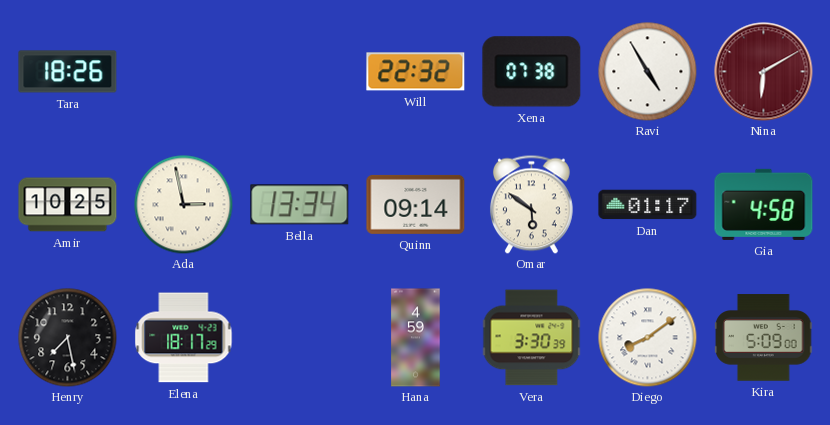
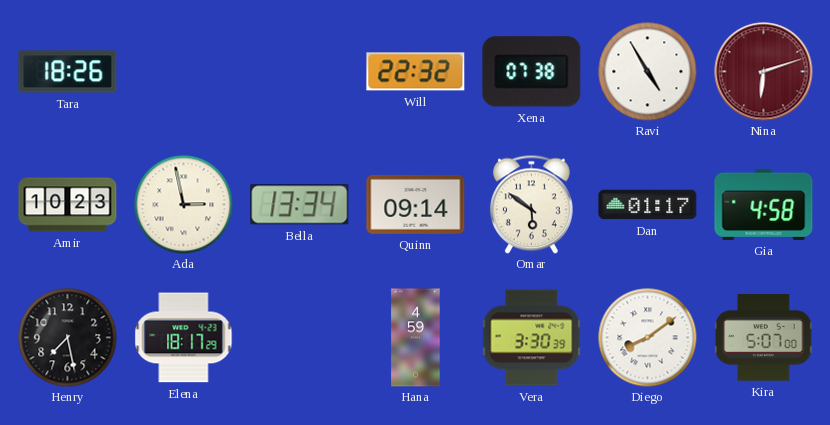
Nina: 6:10 -> 6:12 (764, 72)
Amir: 10:25 -> 10:23 (68, 205)
Kira: 5:09 -> 5:07 (764, 338)
